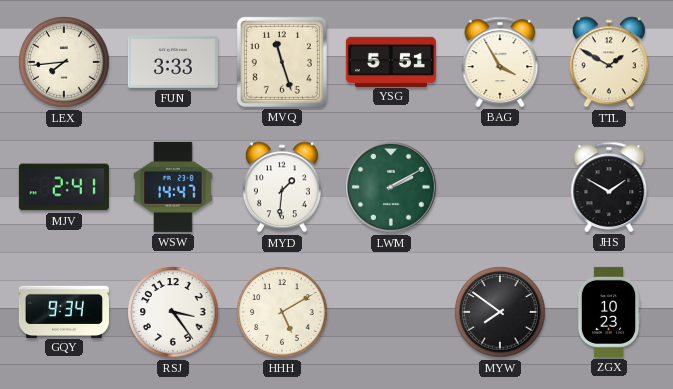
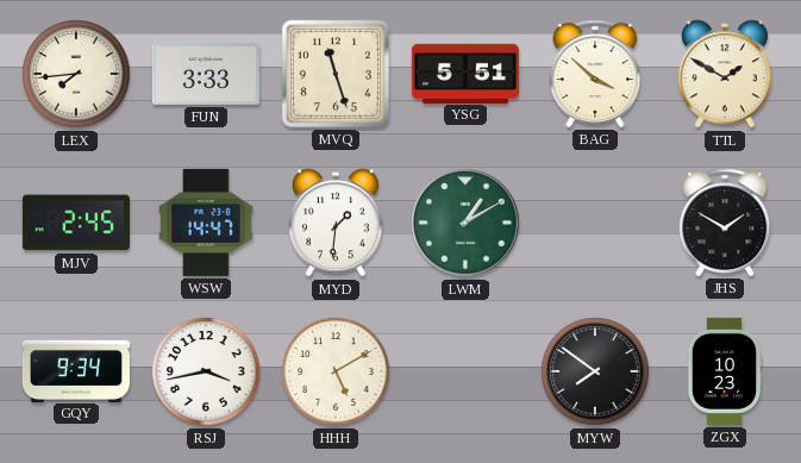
BAG: 3:55 -> 3:52 (595, 74)
MJV: 2:41 -> 2:45 (76, 223)
LWM: 2:10 -> 1:10 (465, 223)
RSJ: 3:24 -> 3:43 (206, 371)
